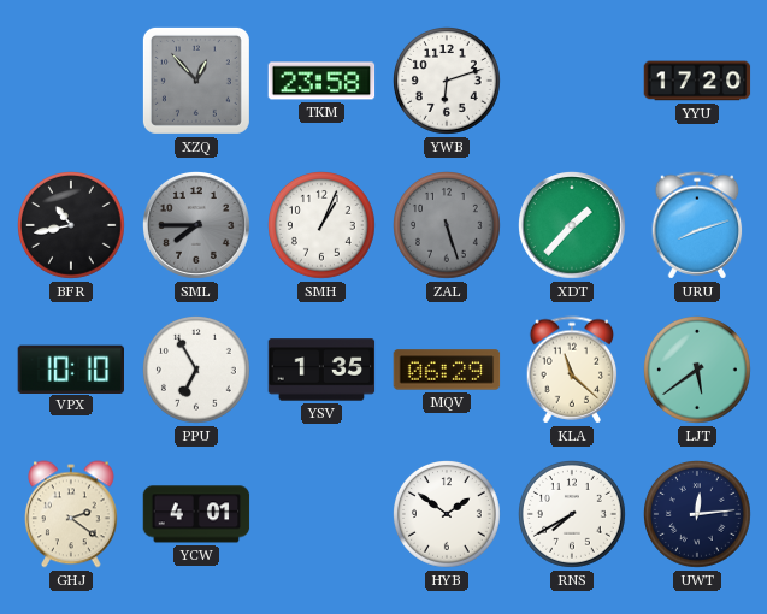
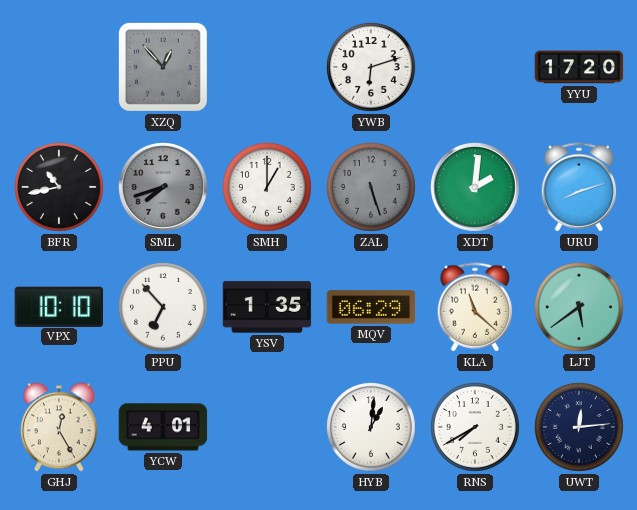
TKM: 23:58 -> none (321, 81)
SML: 7:45 -> 7:42 (164, 188)
SMH: 1:04 -> 1:00 (268, 188)
XDT: 1:37 -> 2:01 (476, 188)
PPU: 6:55 -> 6:53 (164, 308)
GHJ: 2:21 -> 12:25 (60, 427)
HYB: 1:51 -> 1:01 (372, 428)
